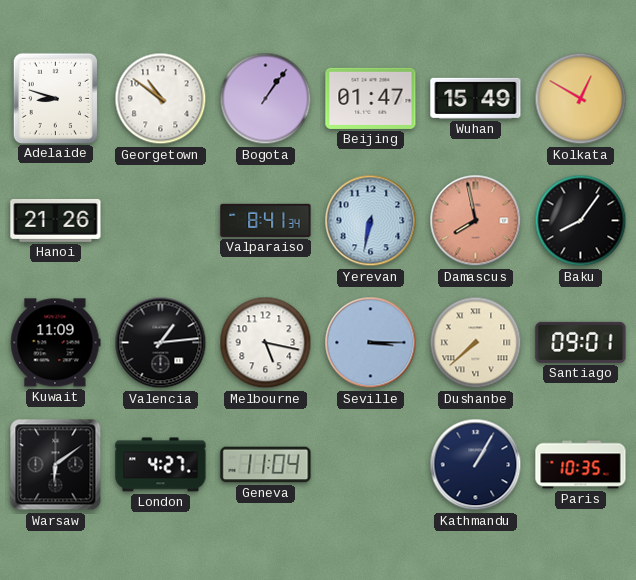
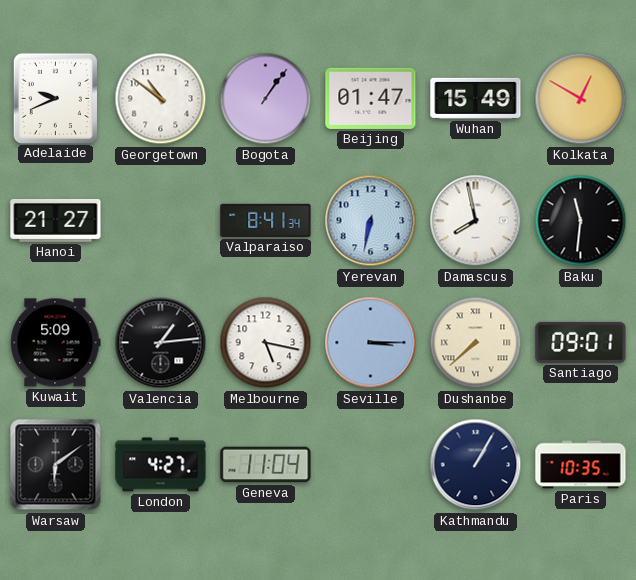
Adelaide: 8:48 -> 9:41 (55, 98)
Hanoi: 21:26 -> 21:27 (56, 220)
Damascus dial: salmon -> white (476, 221)
Baku: 8:06 -> 11:31 (581, 221)
Kuwait: 11:09 -> 5:09 (56, 343)
